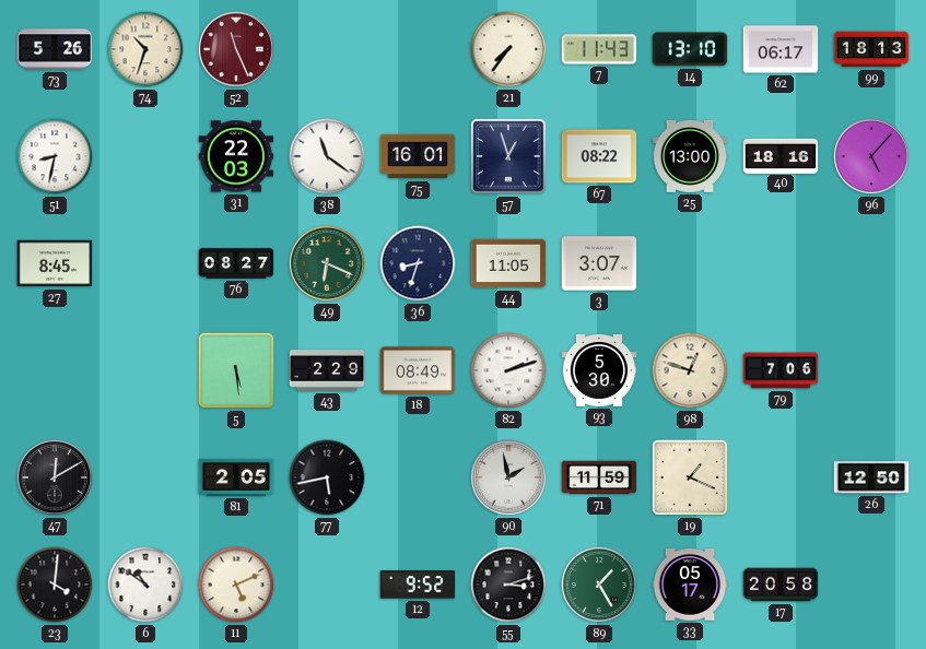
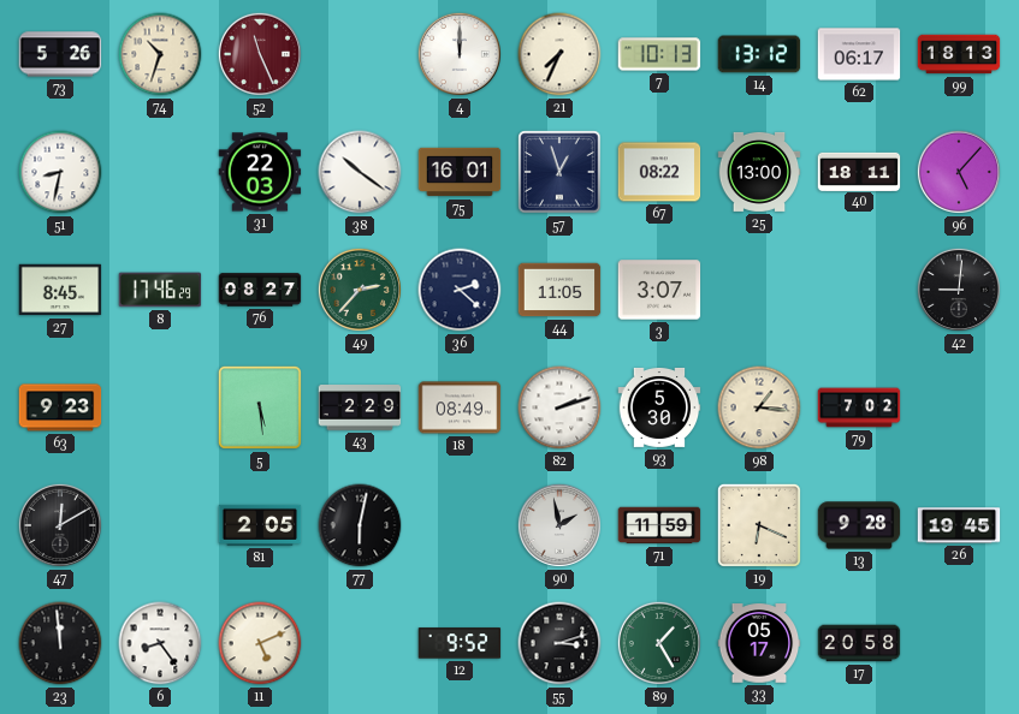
4: none -> 12:00 (460, 54)
21: 7:36 -> 7:34 (559, 54)
7: 11:43 -> 10:13 (659, 54)
14: 13:10 -> 13:12 (759, 54)
38: 11:21 -> 10:21 (360, 172)
40: 18:16 -> 18:11 (859, 171)
8: none -> 17:46 (160, 290)
49: 6:19 -> 2:37 (360, 290)
36: 8:33 -> 2:22 (460, 290)
42: none -> 9:01 (959, 290)
63: none -> 9:23 (60, 407)
98: 12:48 -> 1:16 (759, 407)
79: 7:06 -> 7:02 (859, 407)
77: 5:43 -> 6:02 (360, 525)
19: 1:19 -> 6:19 (759, 525)
13: none -> 9:28 (859, 525)
26: 12:50 -> 19:45 (959, 525)
23: 4:01 -> 11:59 (60, 643)
6: 10:51 -> 8:24 (160, 643)
